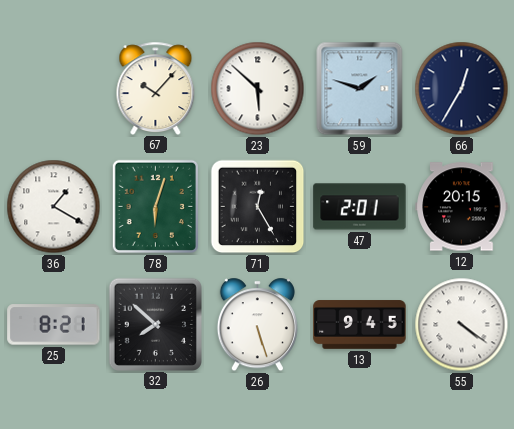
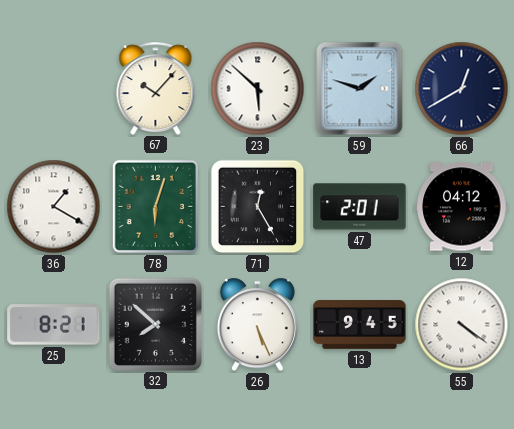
66: 12:35 -> 12:40 (462, 89)
12: 20:15 -> 04:12 (462, 207)
26: 5:27 -> 5:26 (257, 325)
